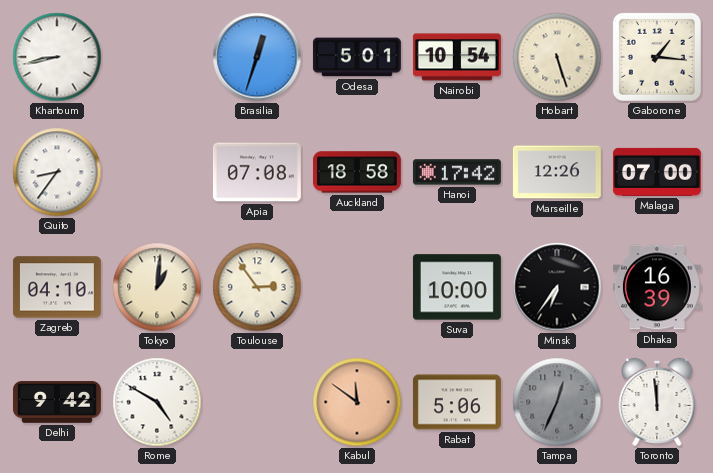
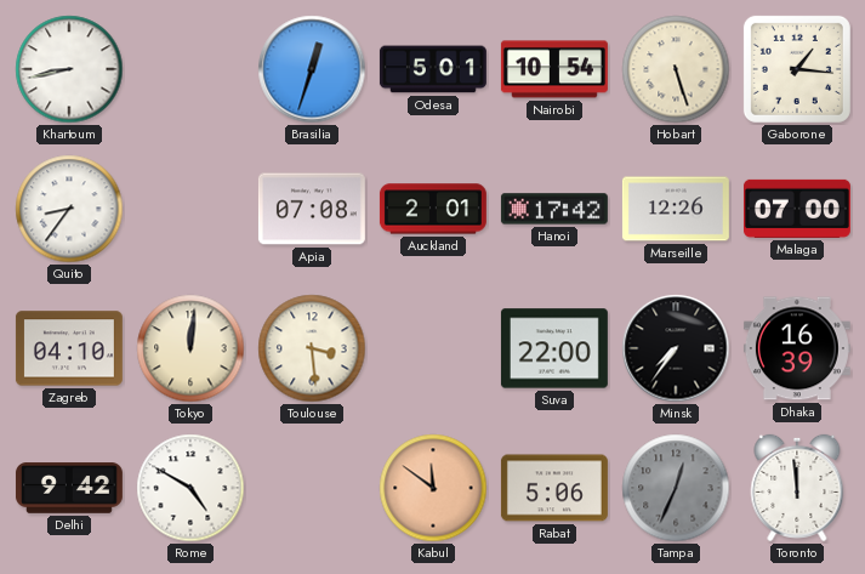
Auckland: 18:58 -> 2:01 (433, 209)
Tokyo: 1:01 -> 12:01 (190, 348)
Toulouse: 2:54 -> 3:29 (312, 348)
Suva: 10:00 -> 22:00 (554, 348)
Minsk: 6:36 -> 7:36 (676, 348)
